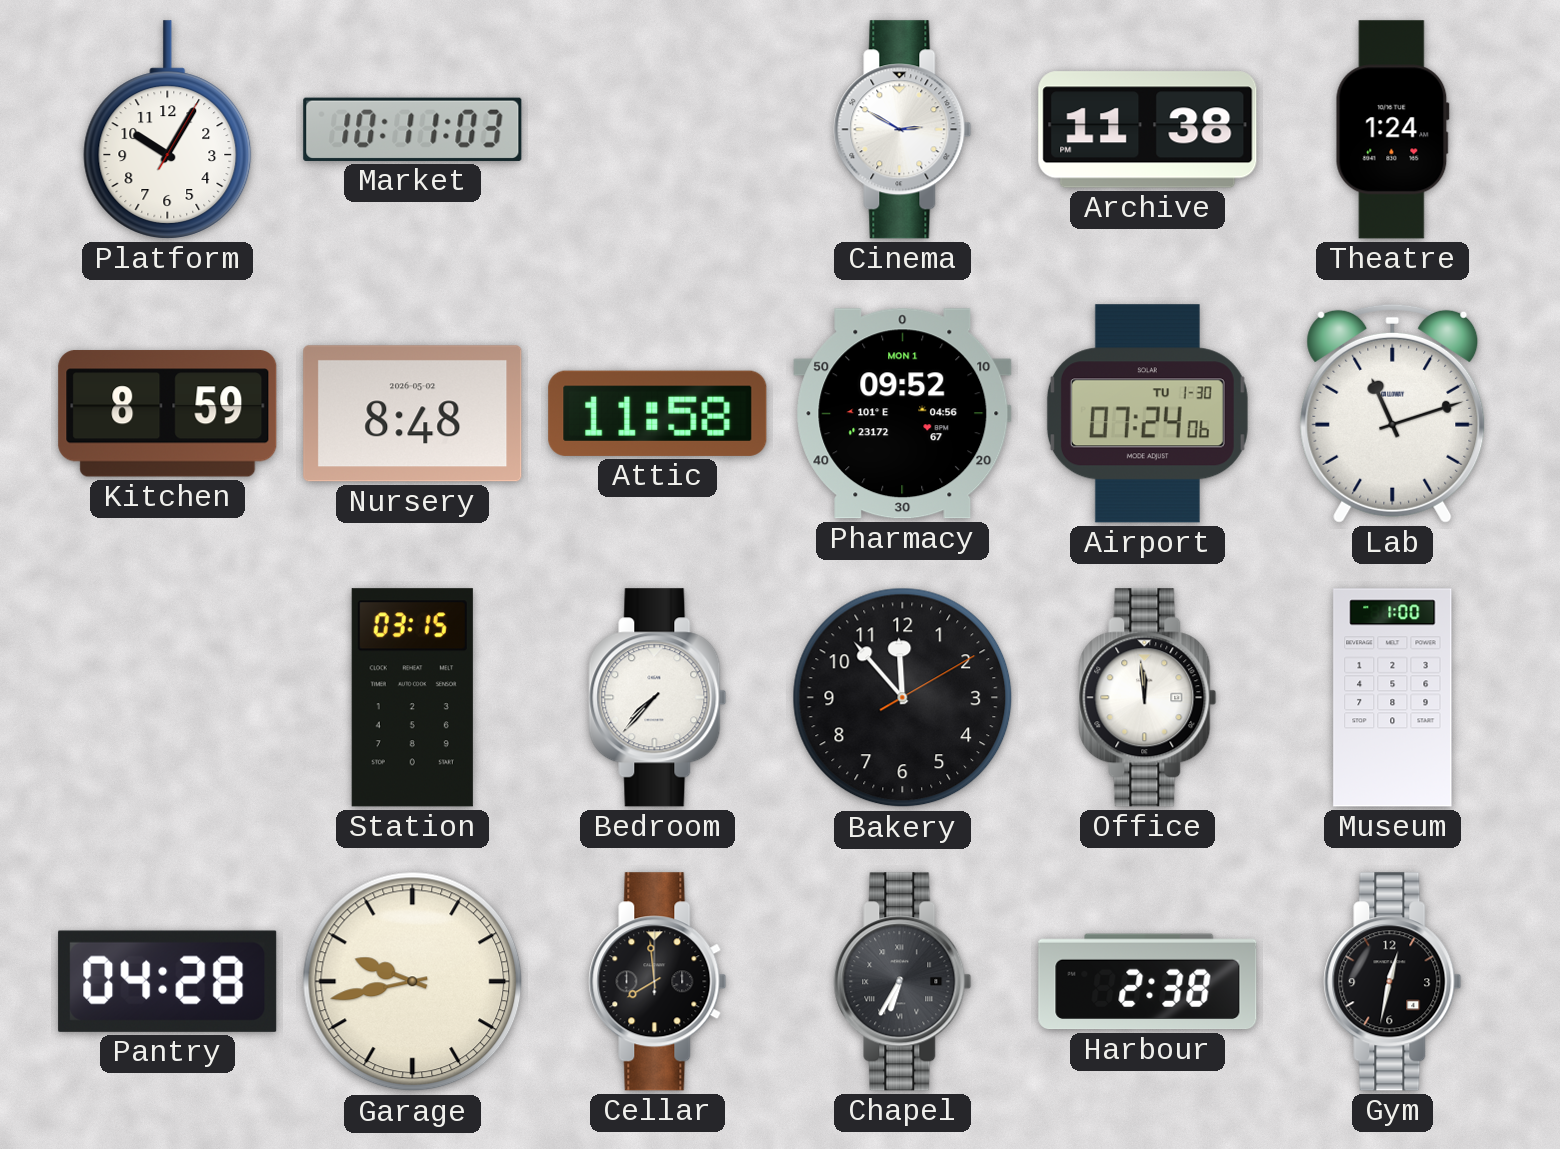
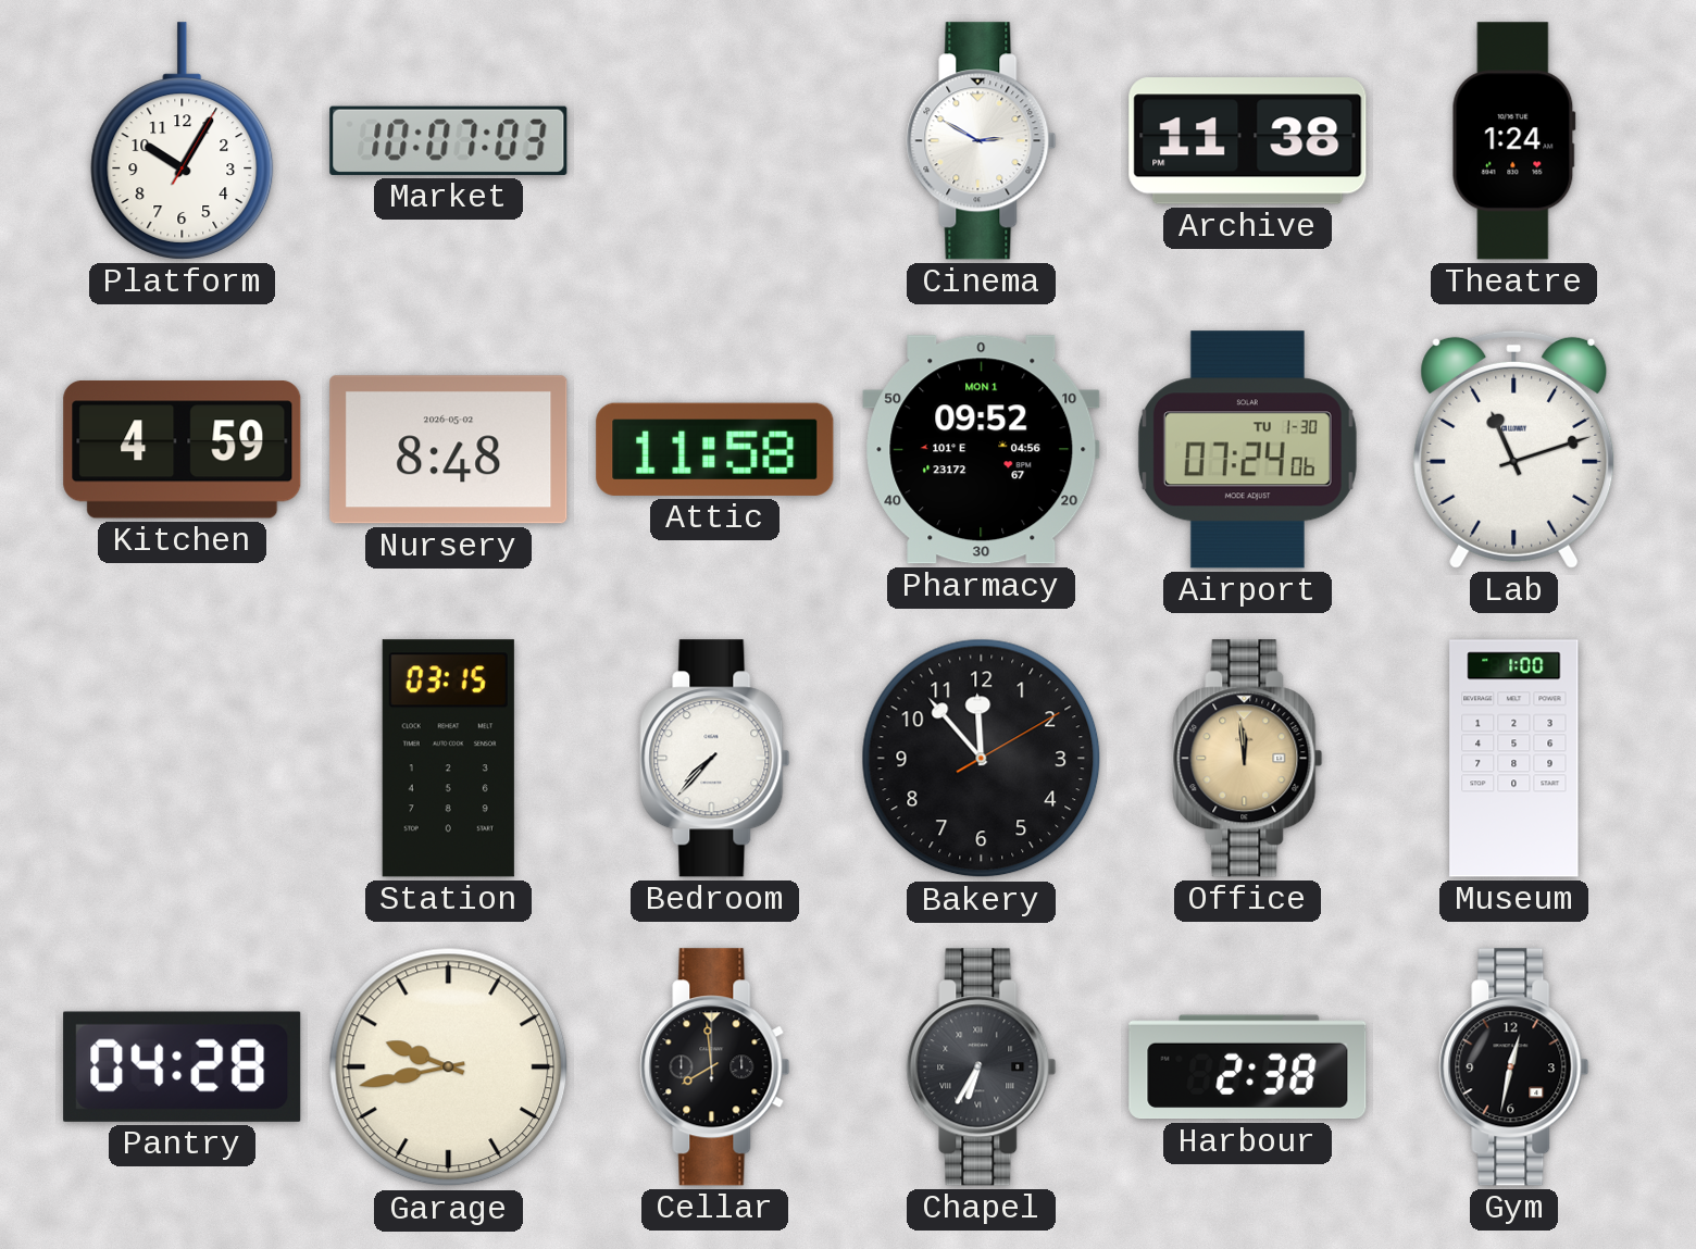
Market: 10:11 -> 10:07 (449, 140)
Kitchen: 8:59 -> 4:59 (183, 450)
Office dial: white -> champagne (1248, 759)
